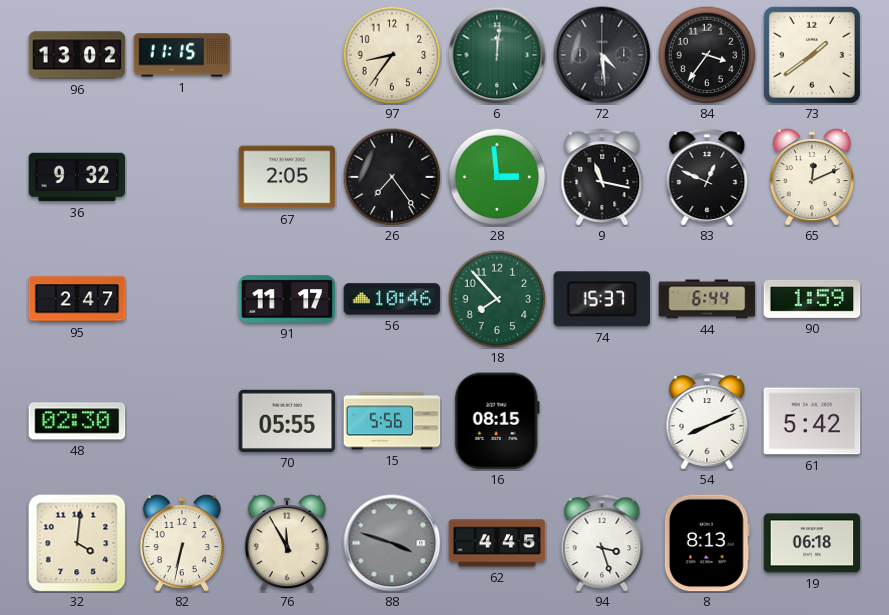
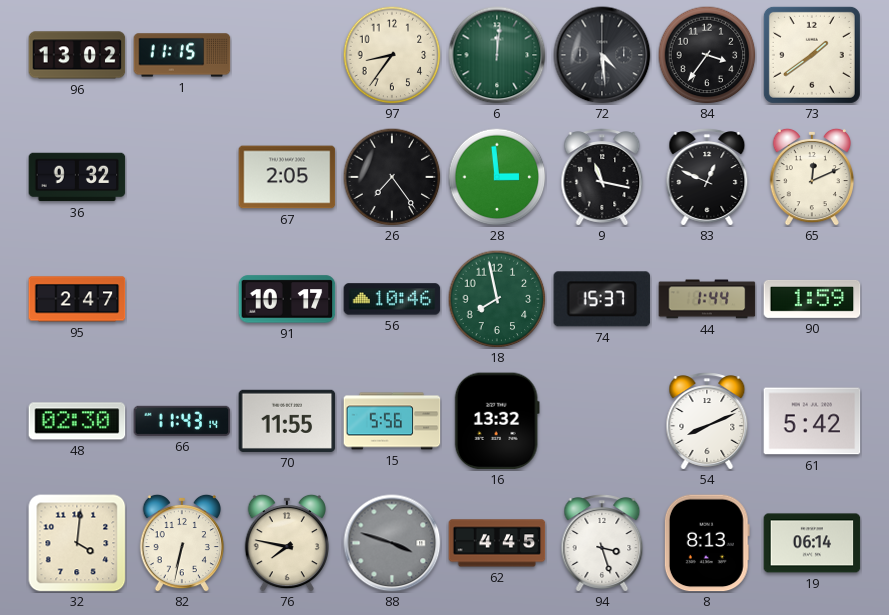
91: 11:17 -> 10:17 (287, 299)
18: 7:53 -> 7:58 (497, 299)
44: 6:44 -> 1:44 (707, 299)
66: none -> 11:43 (182, 421)
70: 05:55 -> 11:55 (287, 421)
16: 08:15 -> 13:32 (497, 421)
76: 11:55 -> 7:47 (287, 543)
19: 06:18 -> 06:14 (812, 543)
